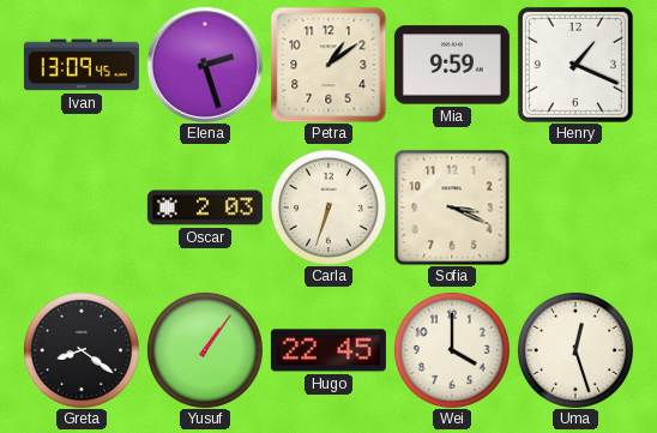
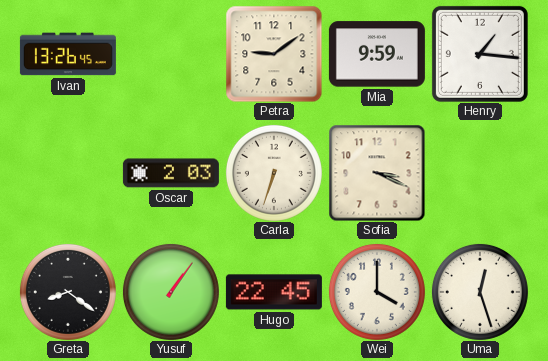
Ivan: 13:09 -> 13:26 (68, 54)
Elena: 2:27 -> none (205, 65)
Petra: 1:09 -> 9:09 (274, 54)
Henry: 1:19 -> 1:16 (480, 54)
